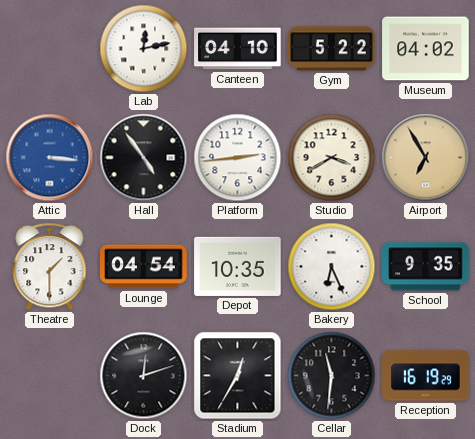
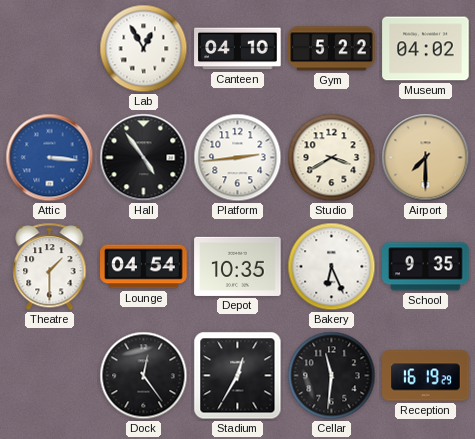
Lab: 12:13 -> 12:55 (144, 49)
Airport: 6:55 -> 7:30 (426, 158)
Dock: 12:12 -> 12:24 (144, 376)
